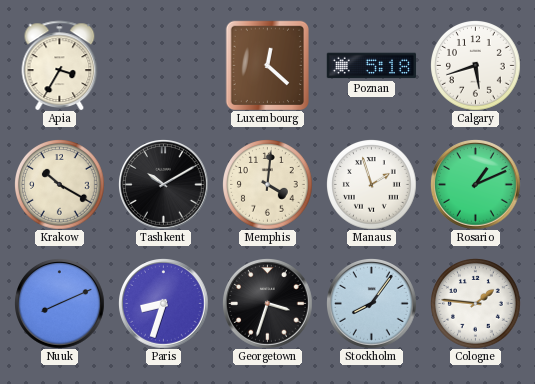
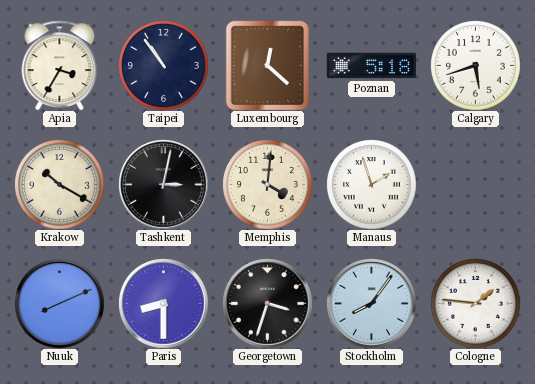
Taipei: none -> 10:54 (164, 66)
Tashkent: 10:10 -> 3:02 (164, 185)
Rosario: 1:11 -> none (476, 185)
Paris: 8:33 -> 8:30 (164, 304)
